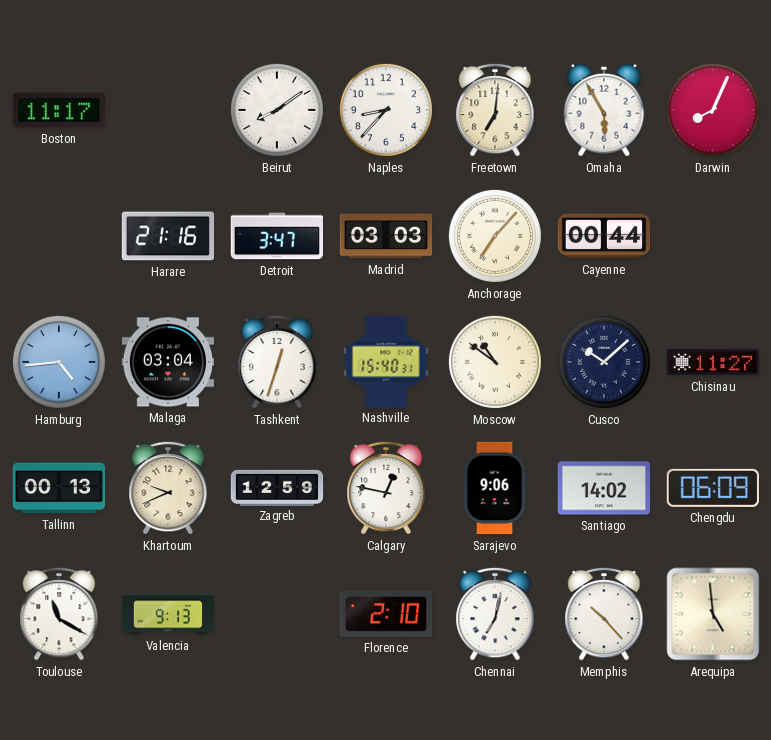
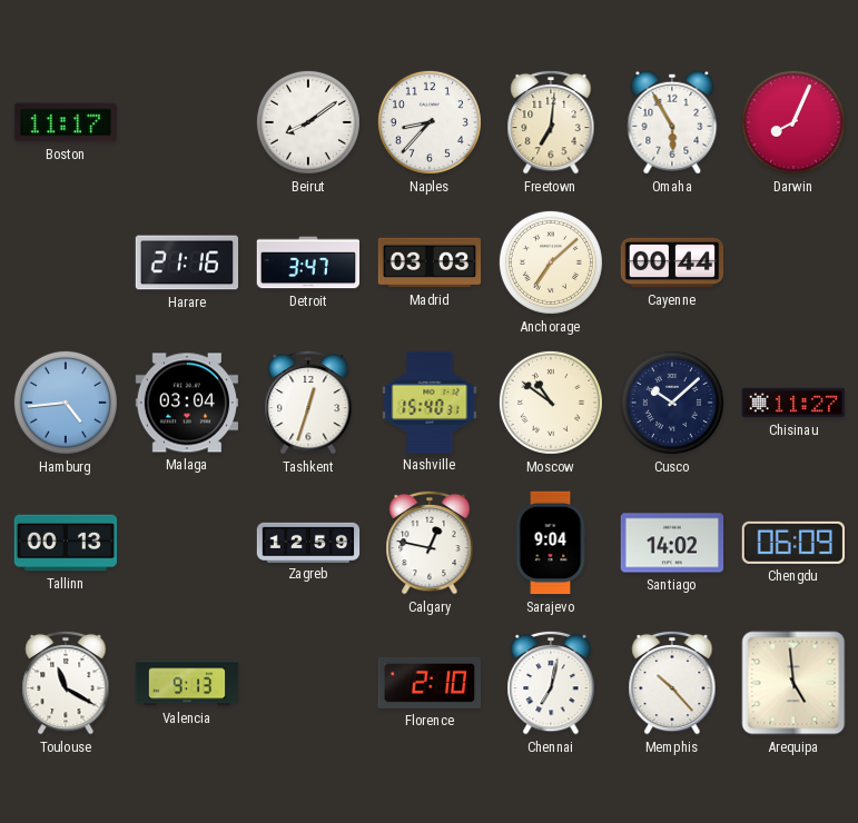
Anchorage: 7:07 -> 7:08 (551, 262)
Khartoum: 9:41 -> none (168, 488)
Sarajevo: 9:06 -> 9:04 (551, 543)
